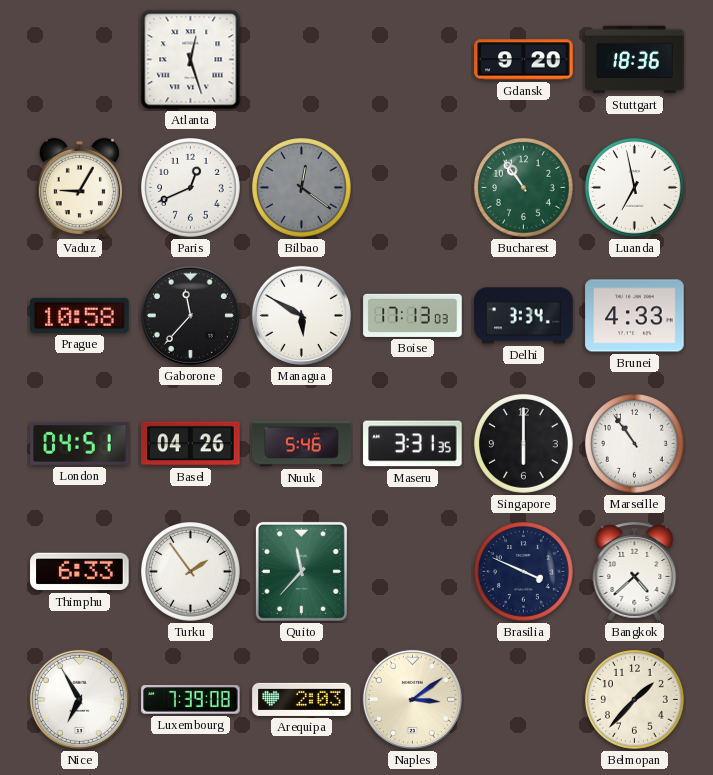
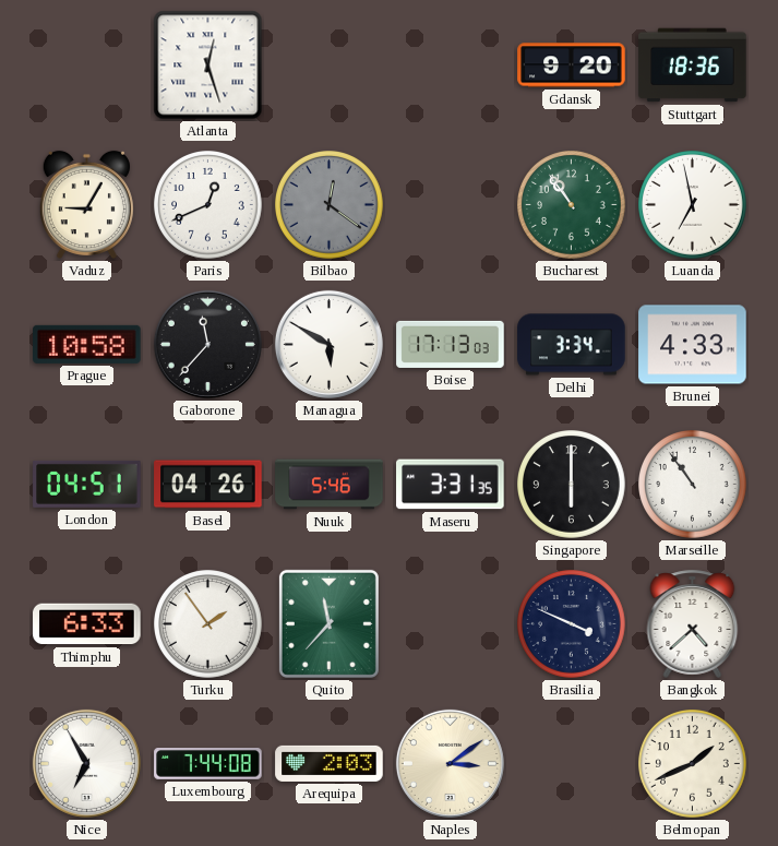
Luxembourg: 7:39 -> 7:44 (208, 764)
Belmopan: 1:37 -> 1:41 (693, 764)
